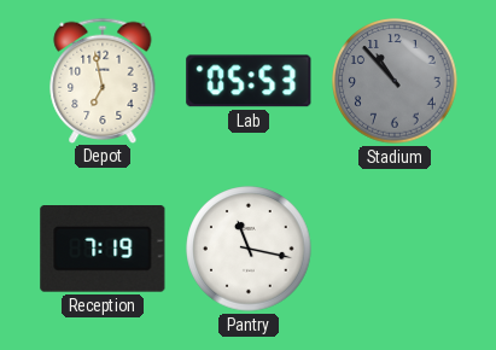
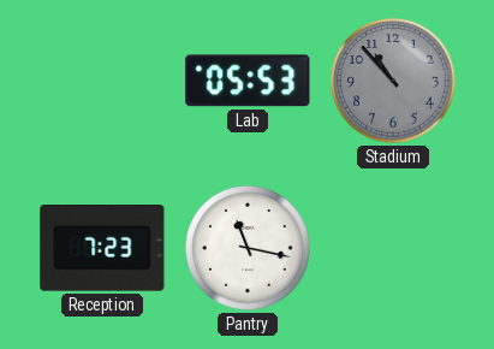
Depot: 6:58 -> none (103, 80)
Reception: 7:19 -> 7:23 (102, 249)
